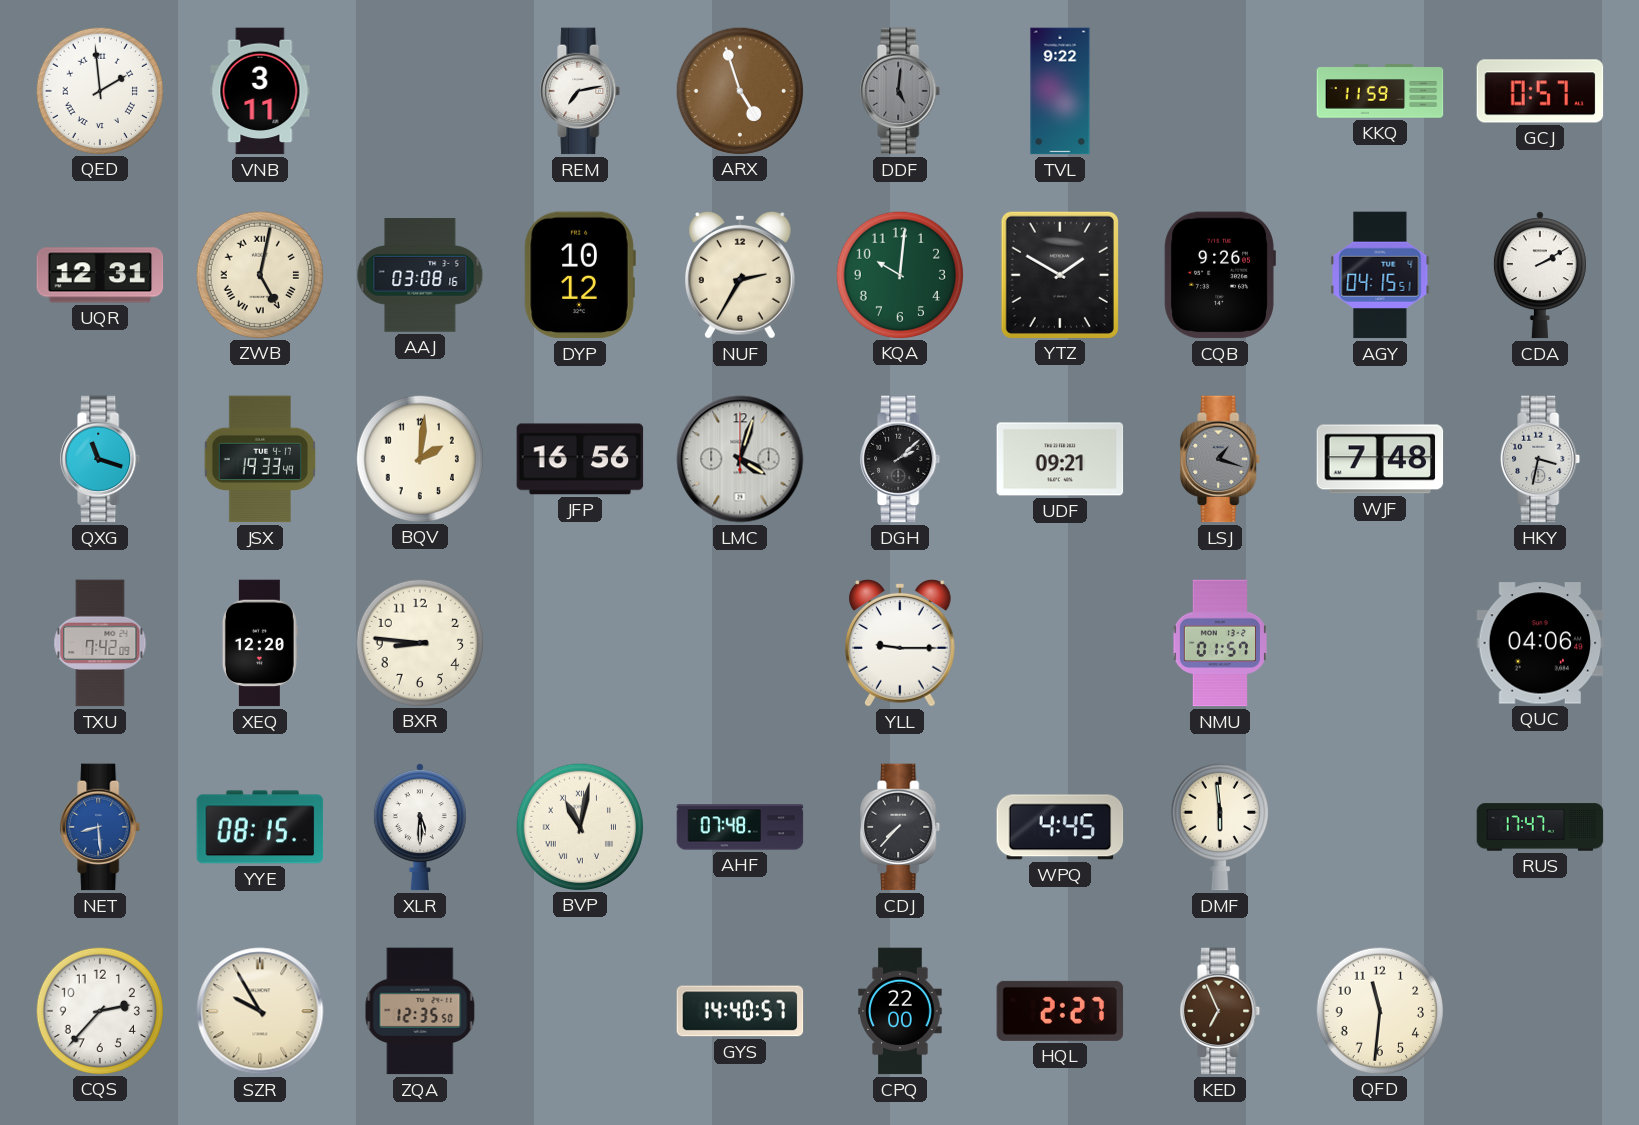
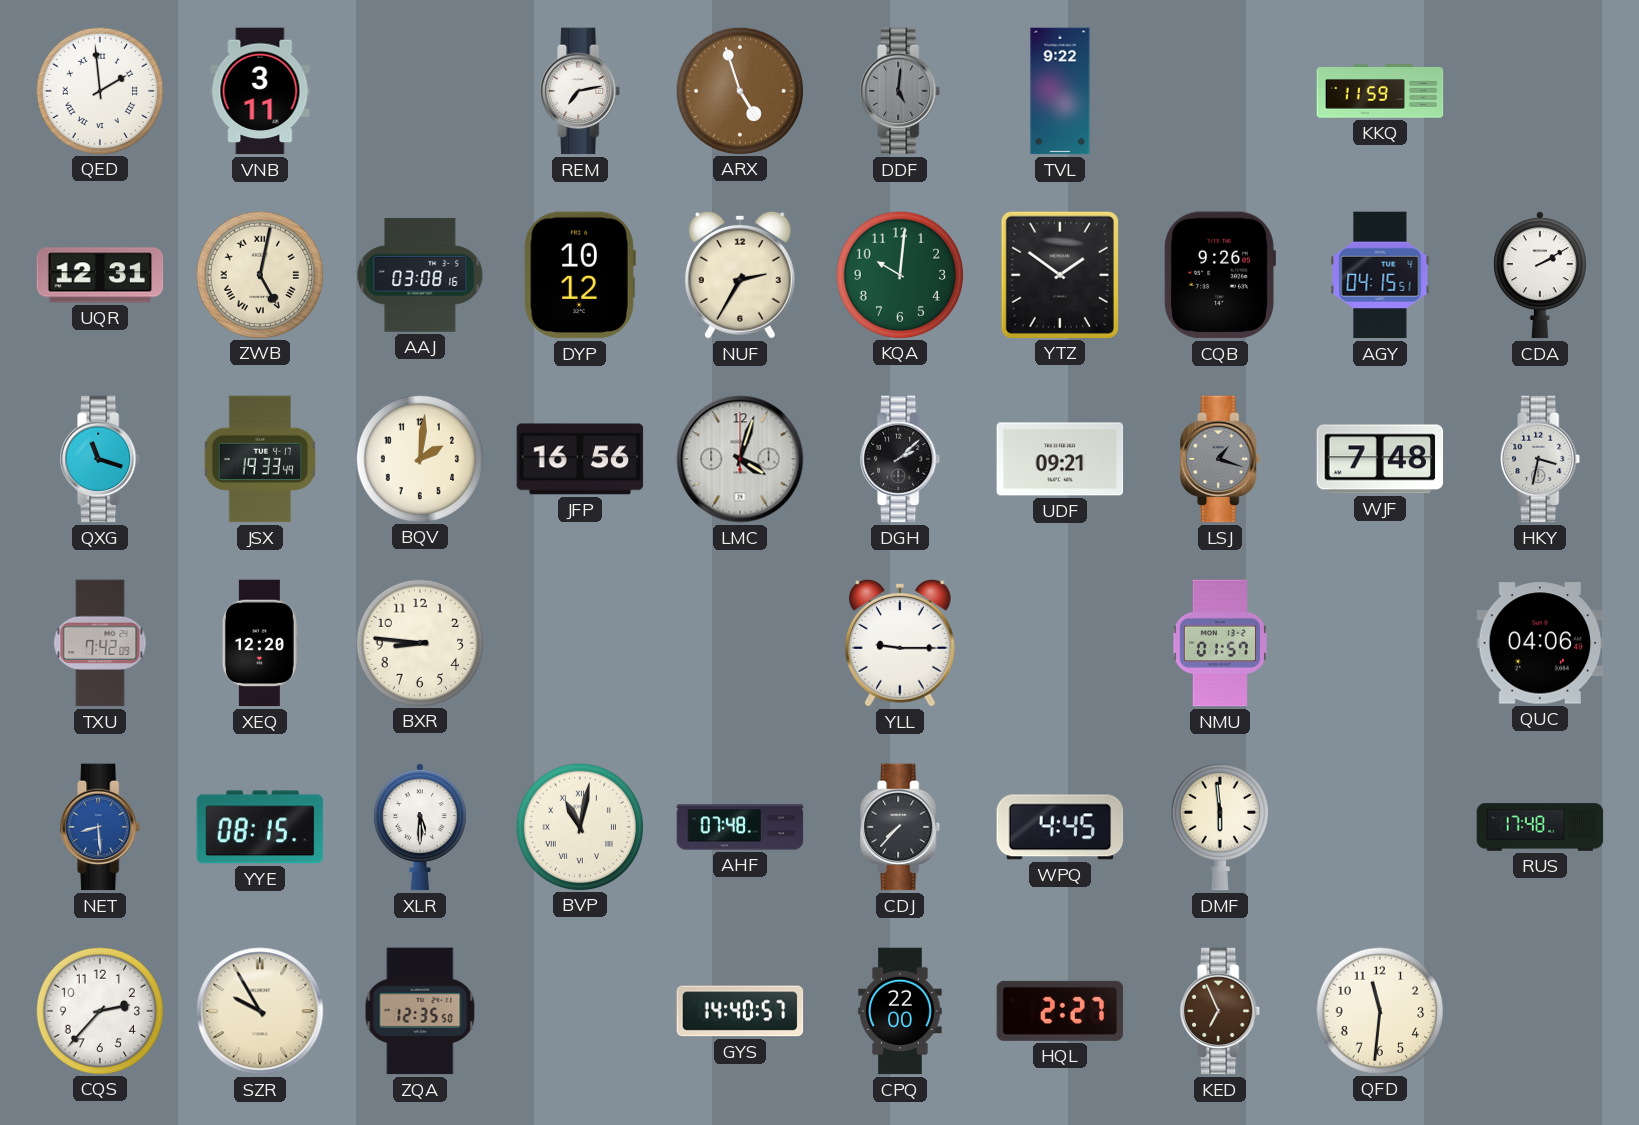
GCJ: 0:57 -> none (1540, 91)
YTZ: 1:50 -> 1:51 (1060, 274)
RUS: 17:47 -> 17:48 (1540, 827)
